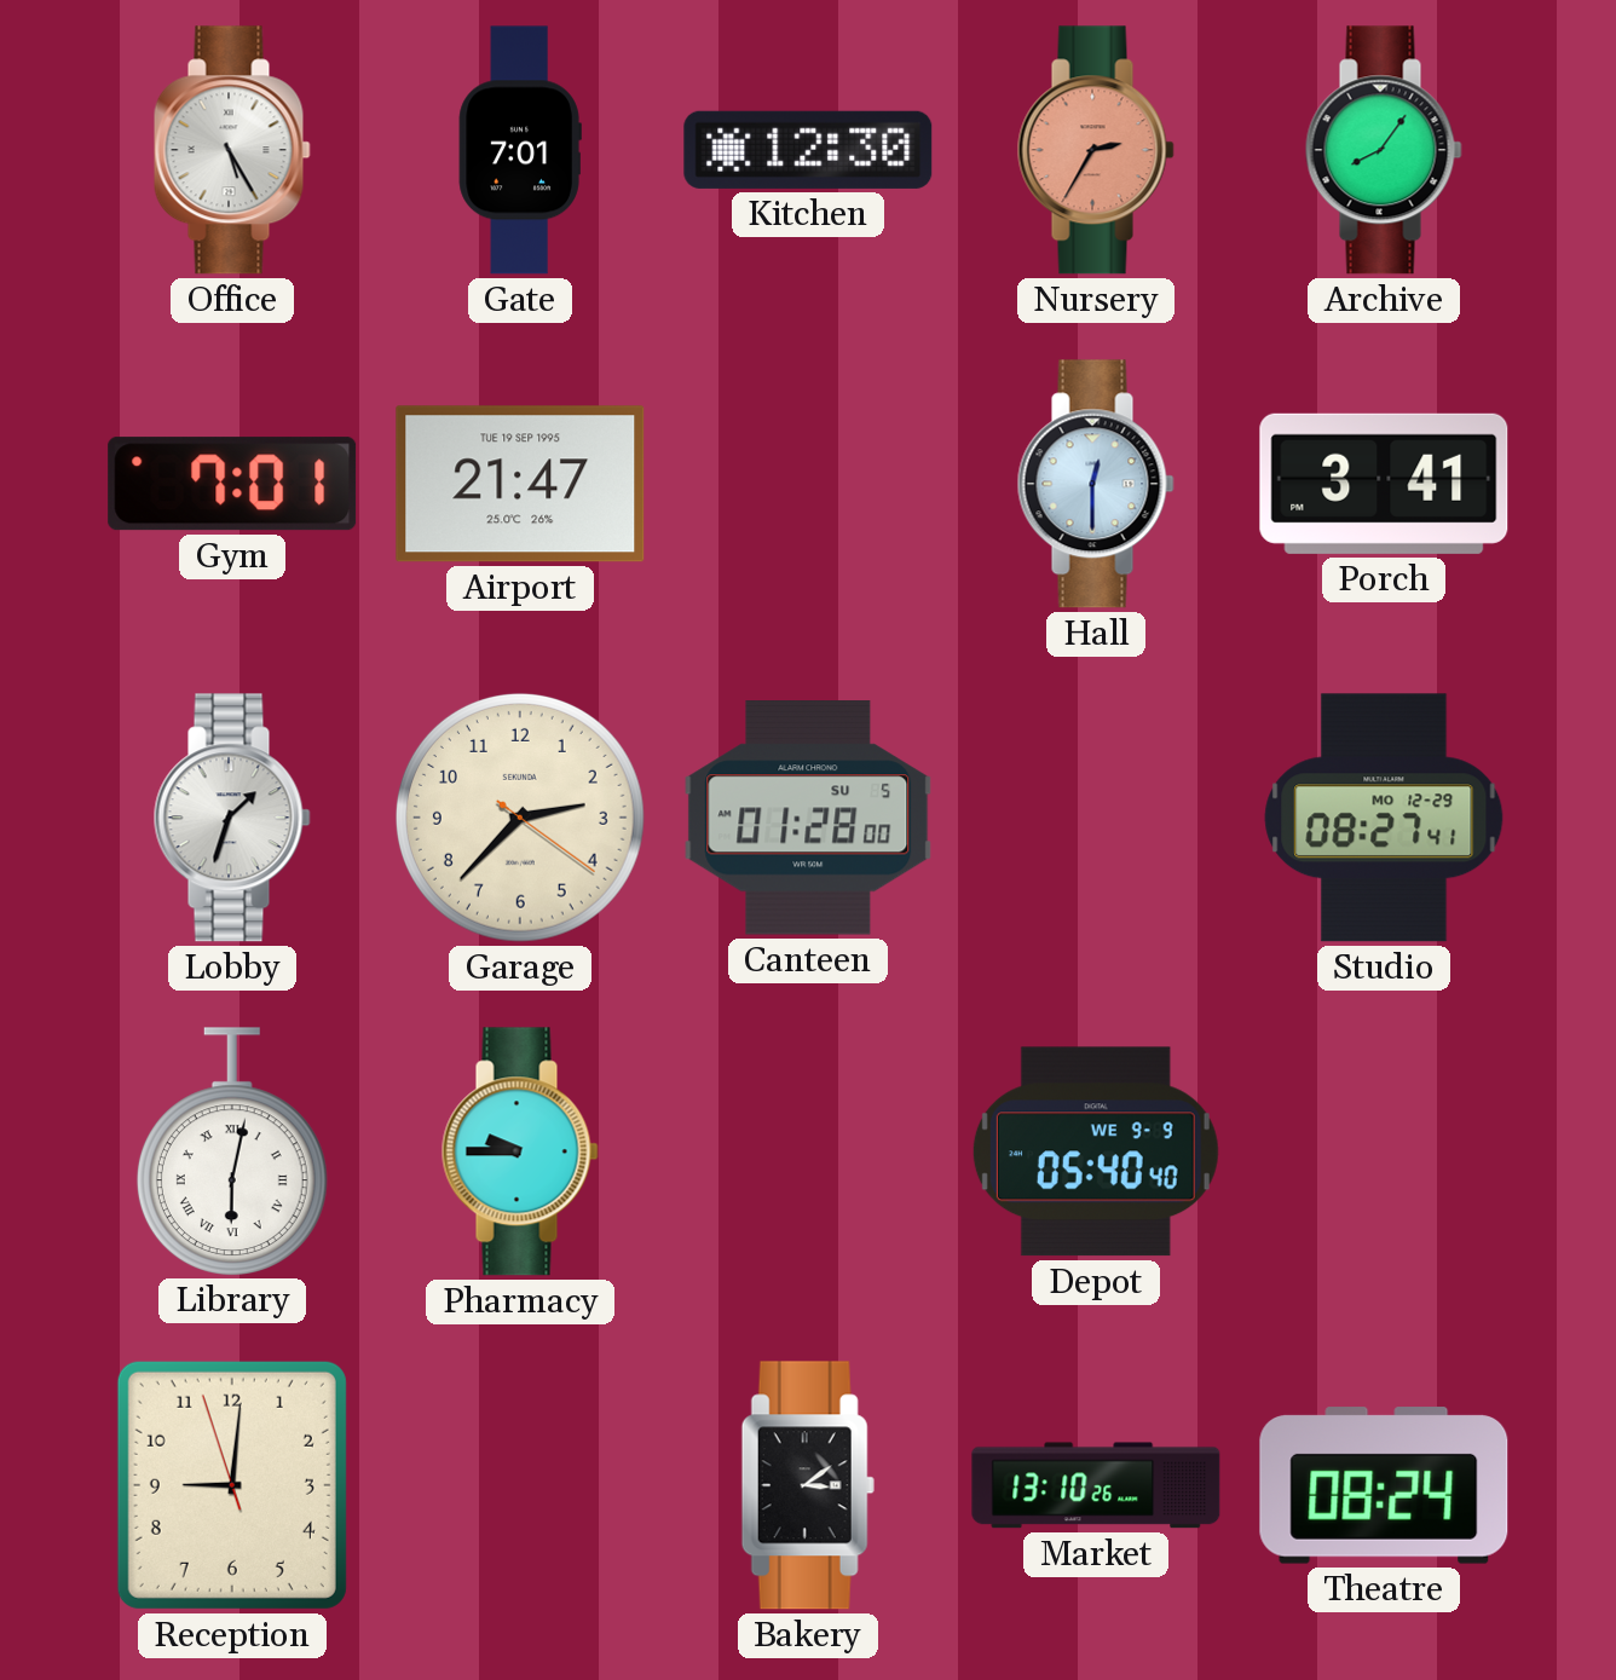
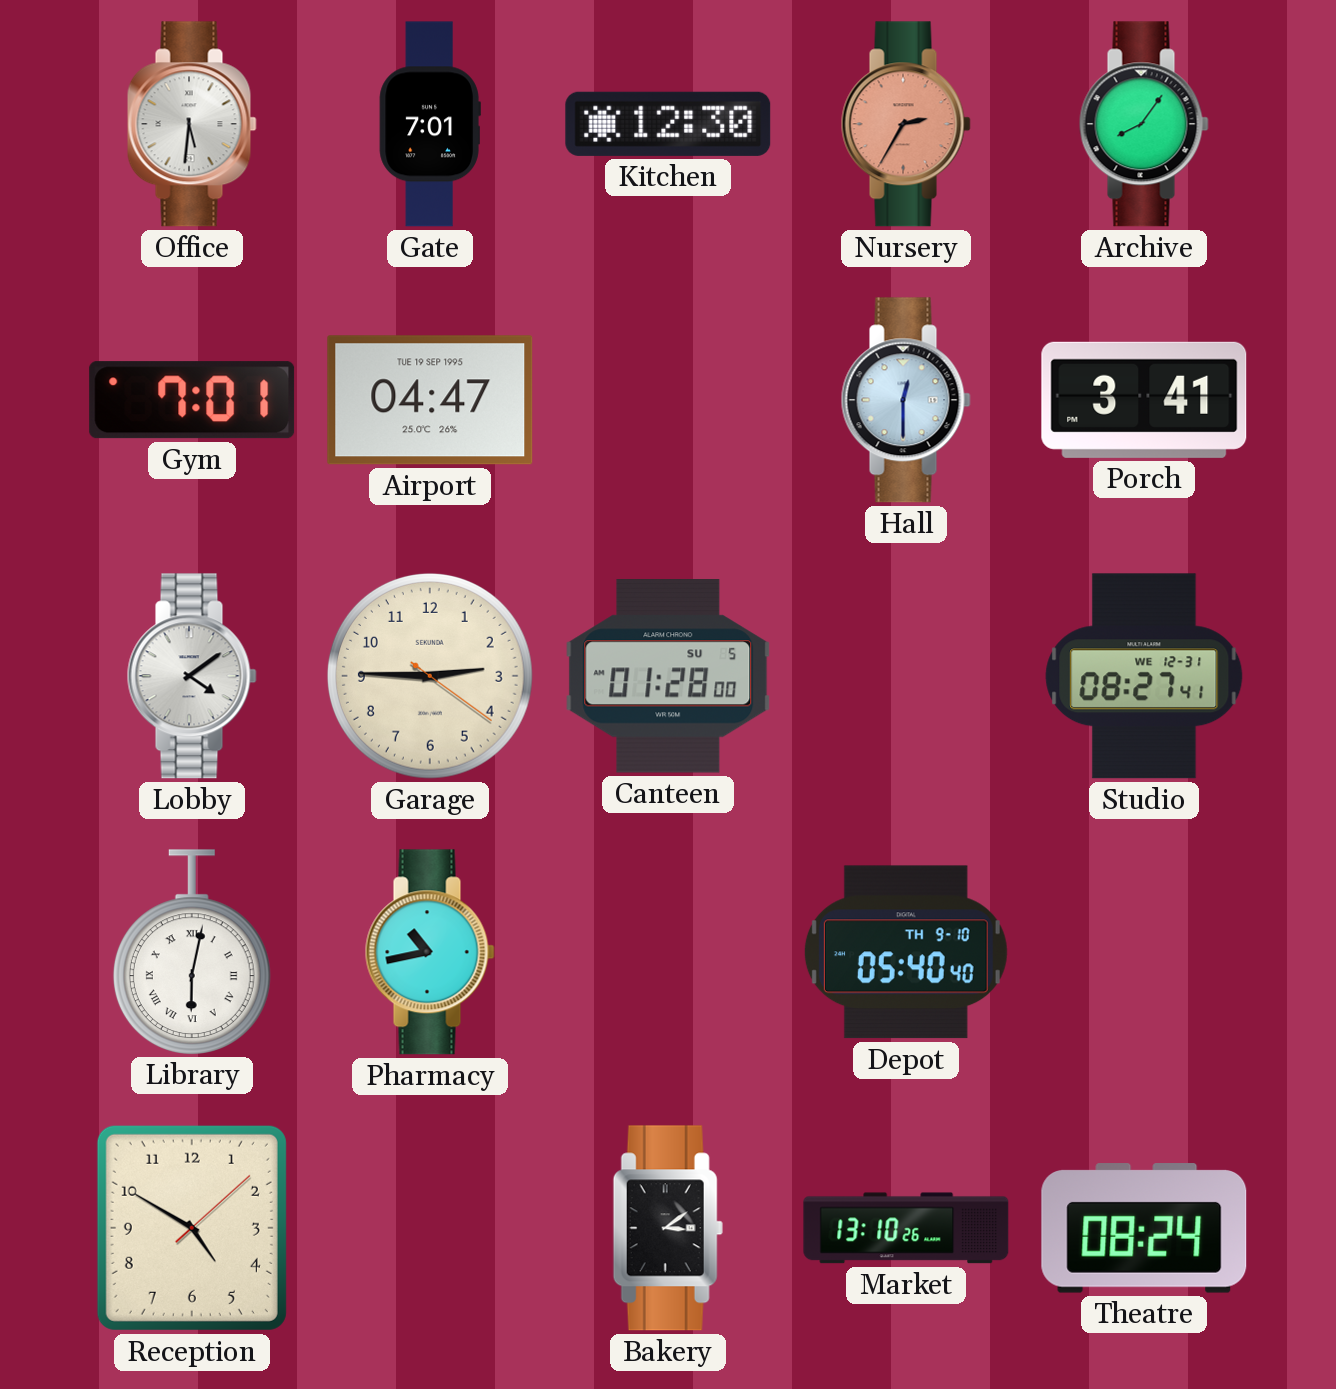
Office: 5:25 -> 5:31 (192, 124)
Airport: 21:47 -> 04:47 (430, 400)
Lobby: 1:33 -> 4:09 (192, 676)
Garage: 2:37 -> 2:45 (430, 676)
Studio date: MO 12-29 -> WE 12-31 (1144, 676)
Pharmacy: 9:45 -> 10:43 (430, 952)
Depot date: WE 9-9 -> TH 9-10 (906, 952)
Reception: 9:00 -> 4:50 (192, 1228)
